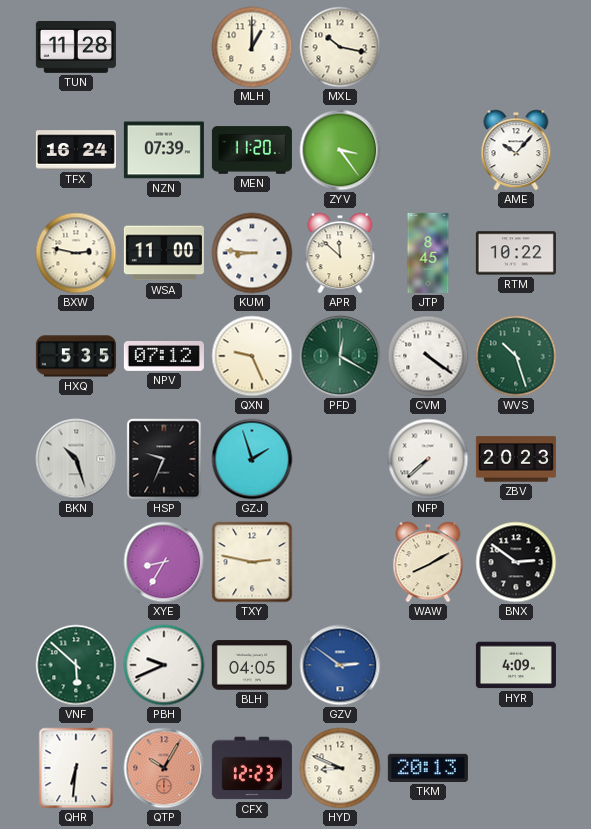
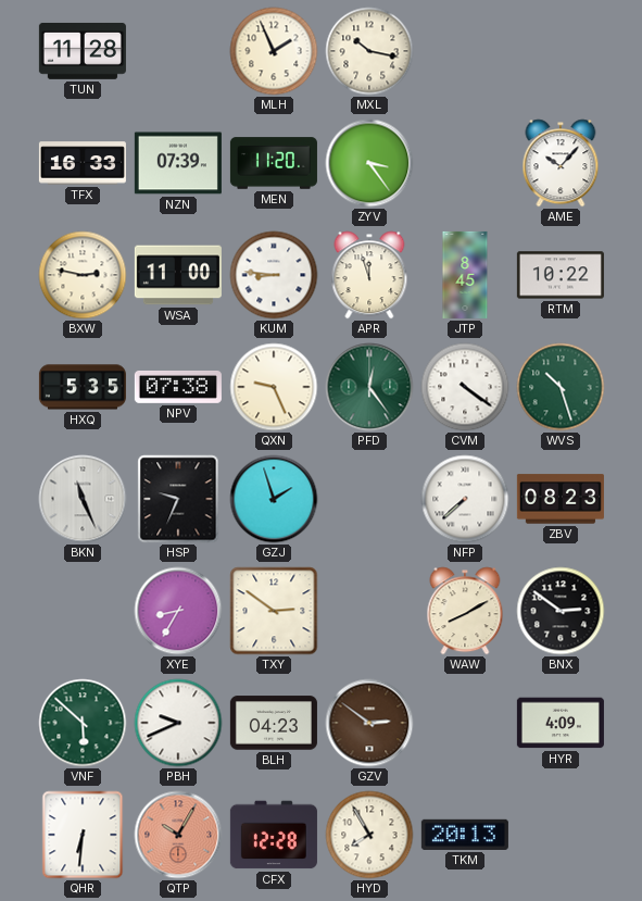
MLH: 1:00 -> 1:56 (274, 51)
TFX: 16:24 -> 16:33 (83, 163)
APR: 11:52 -> 11:57 (369, 275)
NPV: 07:12 -> 07:38 (178, 387)
PFD: 12:20 -> 12:24 (369, 387)
BKN: 10:27 -> 11:26 (83, 499)
ZBV: 20:23 -> 08:23 (561, 499)
TXY: 2:47 -> 2:51 (274, 611)
BLH: 04:05 -> 04:23 (274, 723)
GZV dial: blue -> brown (369, 723)
CFX: 12:23 -> 12:28 (274, 835)
HYD: 8:49 -> 7:55 (369, 835)
